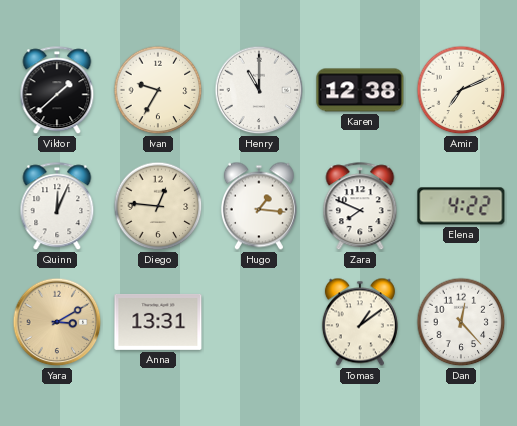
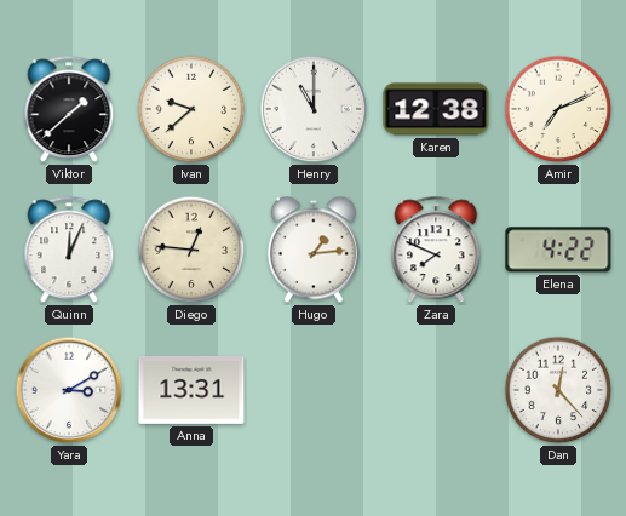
Ivan: 9:35 -> 9:38 (191, 109)
Hugo: 1:16 -> 1:14 (314, 250)
Yara dial: champagne -> white (69, 390)
Tomas: 1:09 -> none (360, 322)
